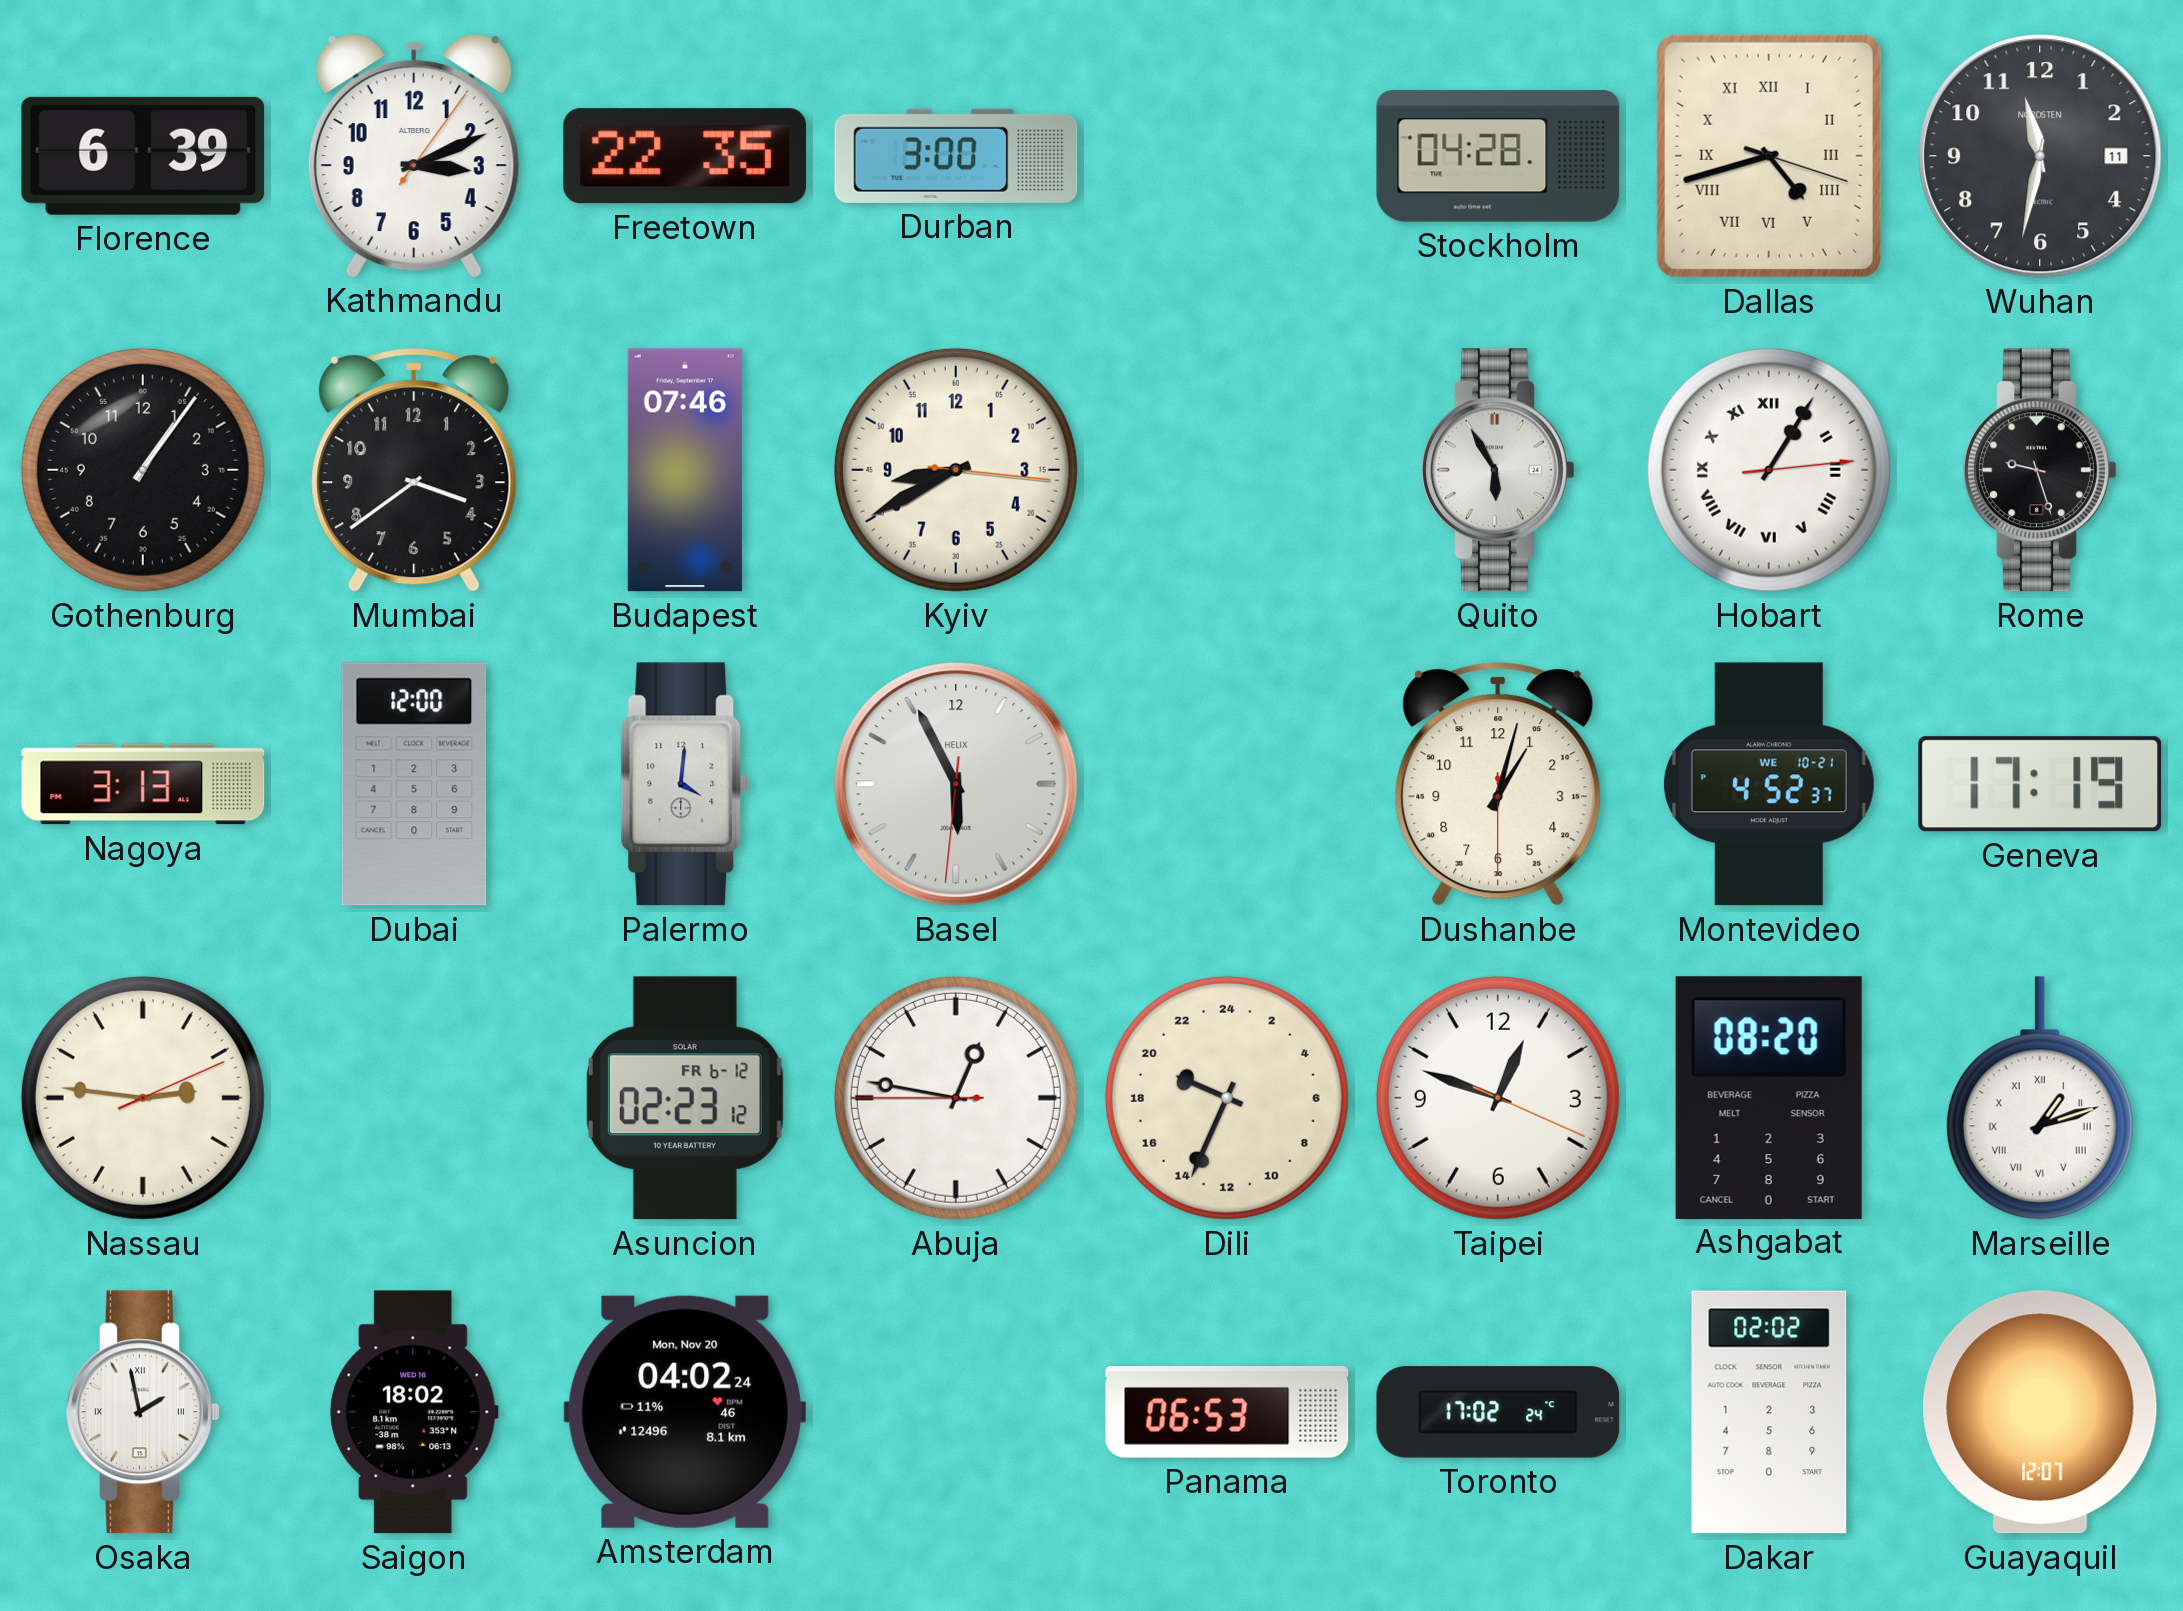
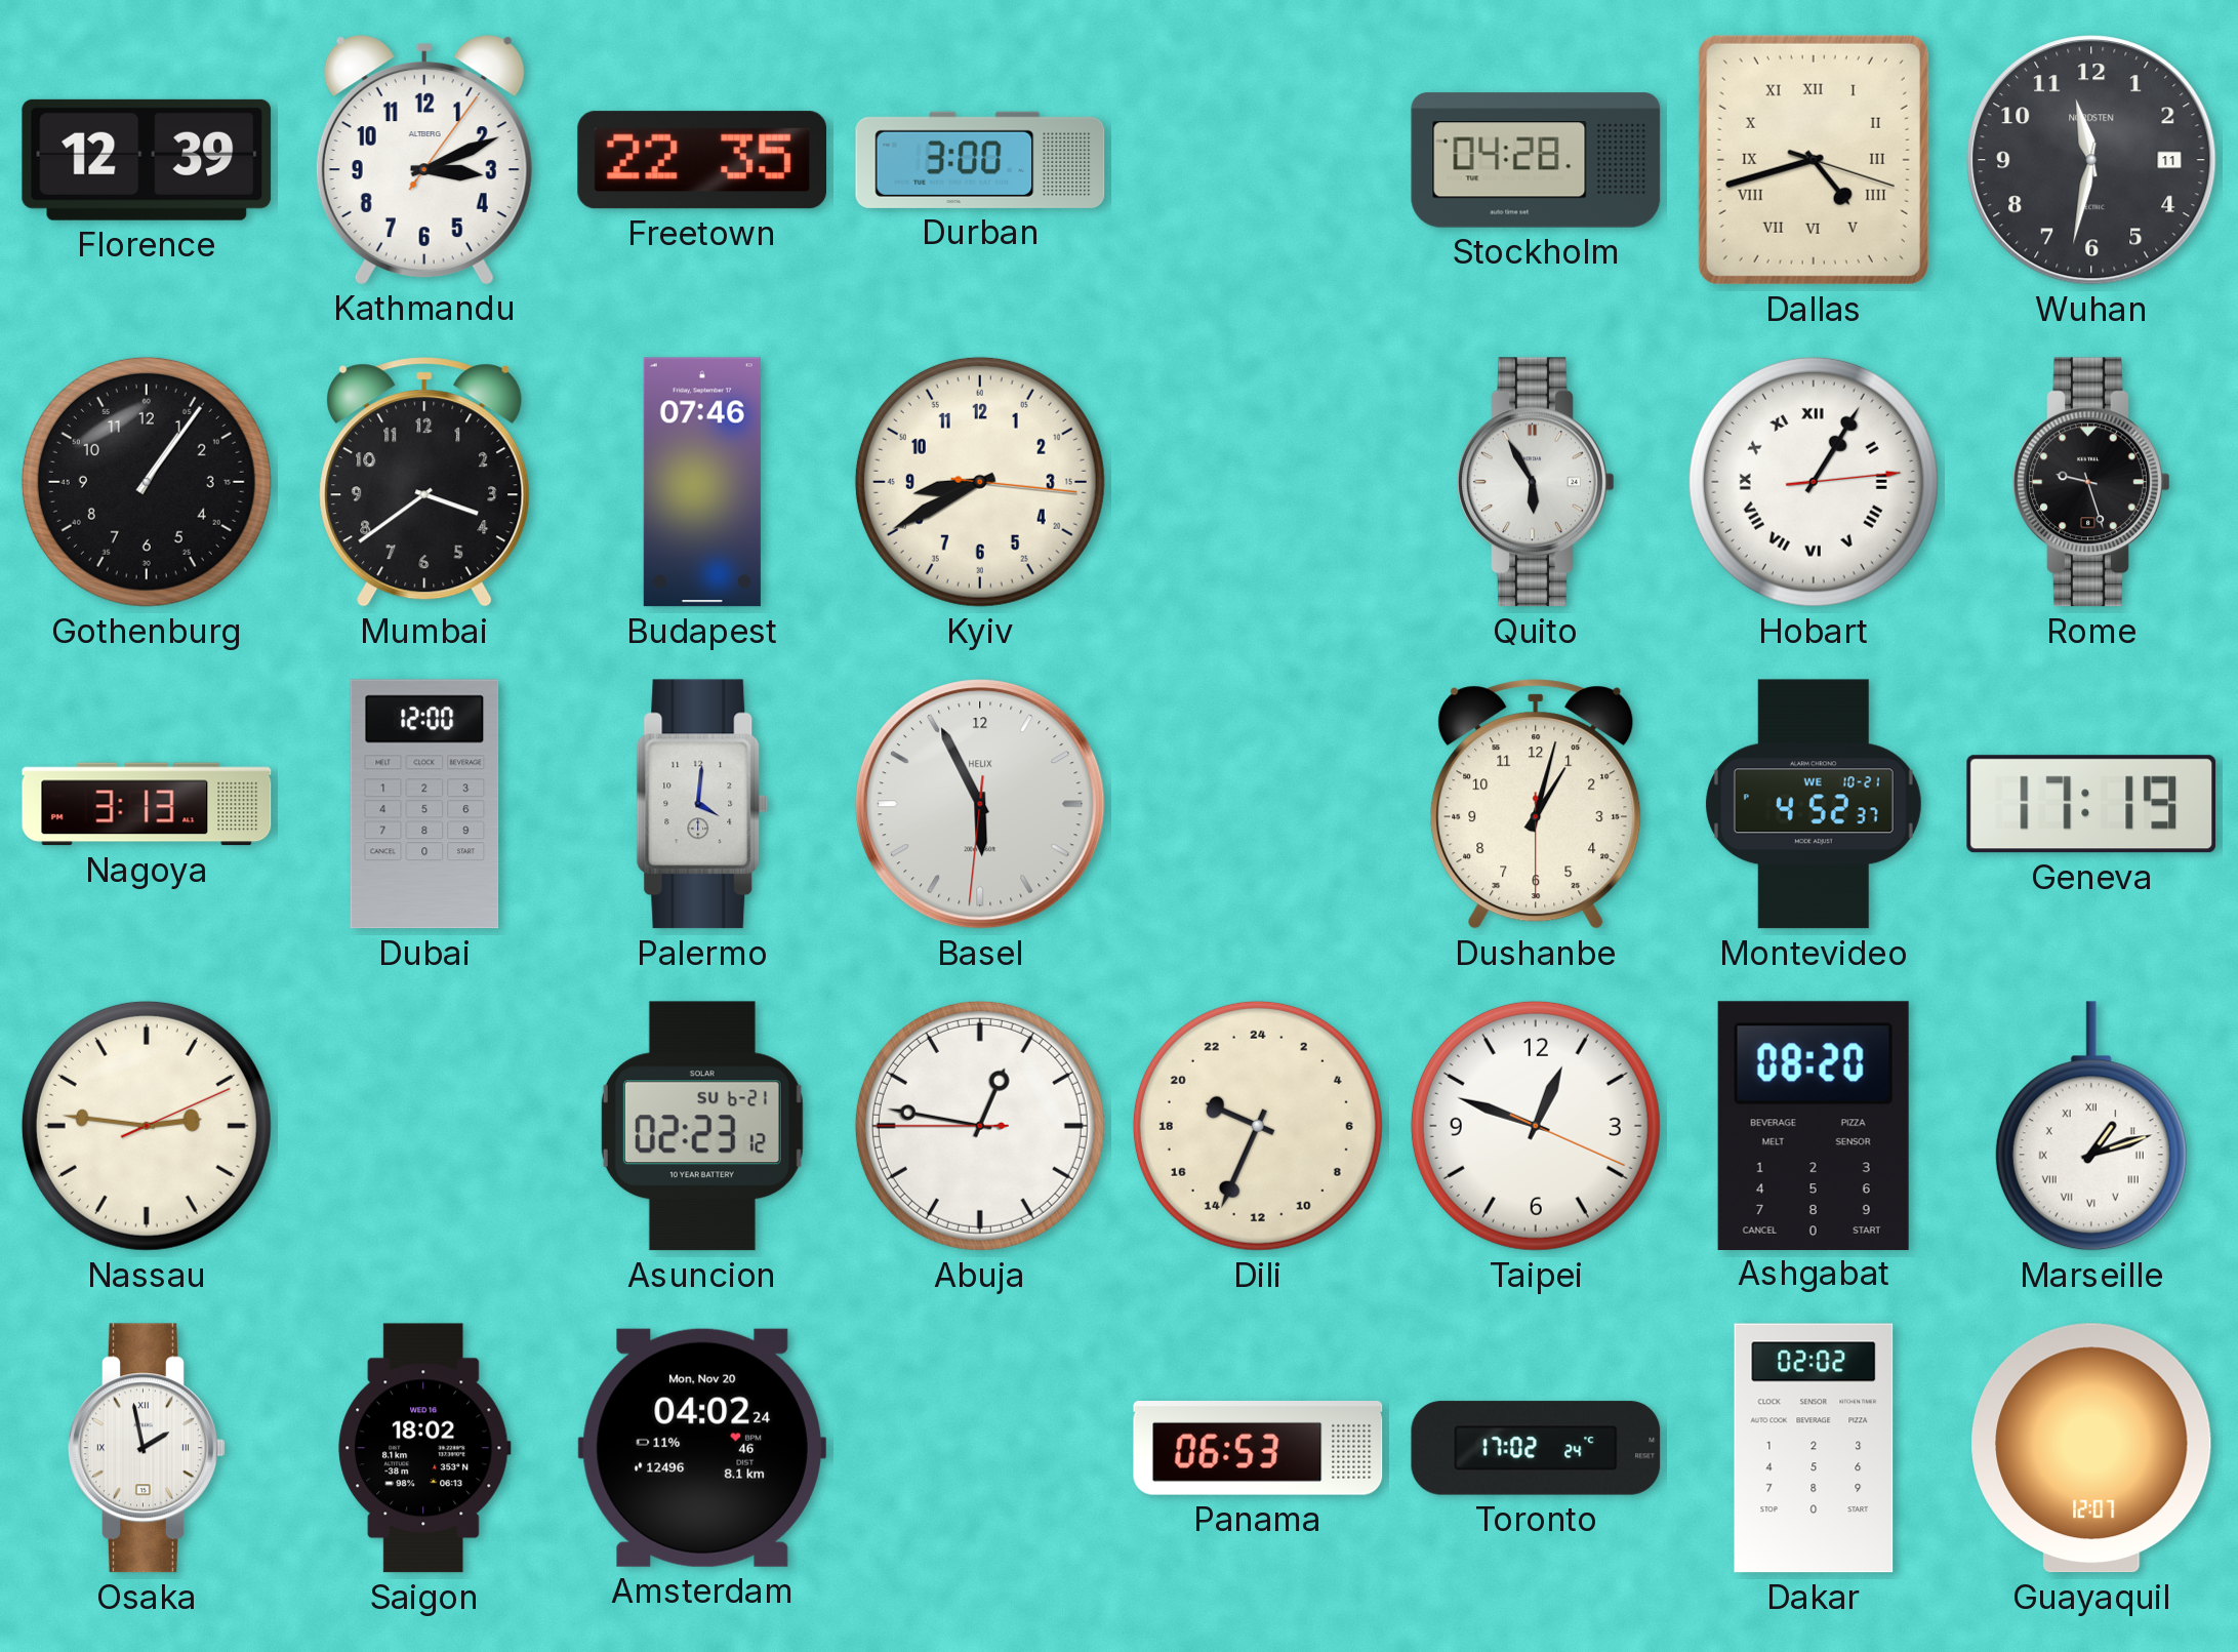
Florence: 6:39 -> 12:39 (147, 160)
Asuncion date: FR 6-12 -> SU 6-21 (702, 1126)
